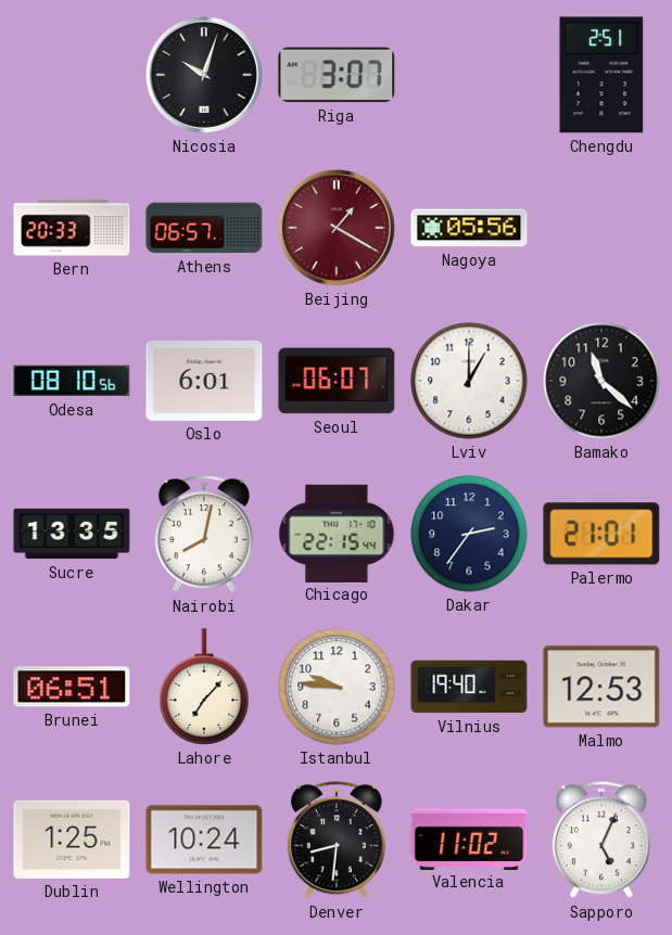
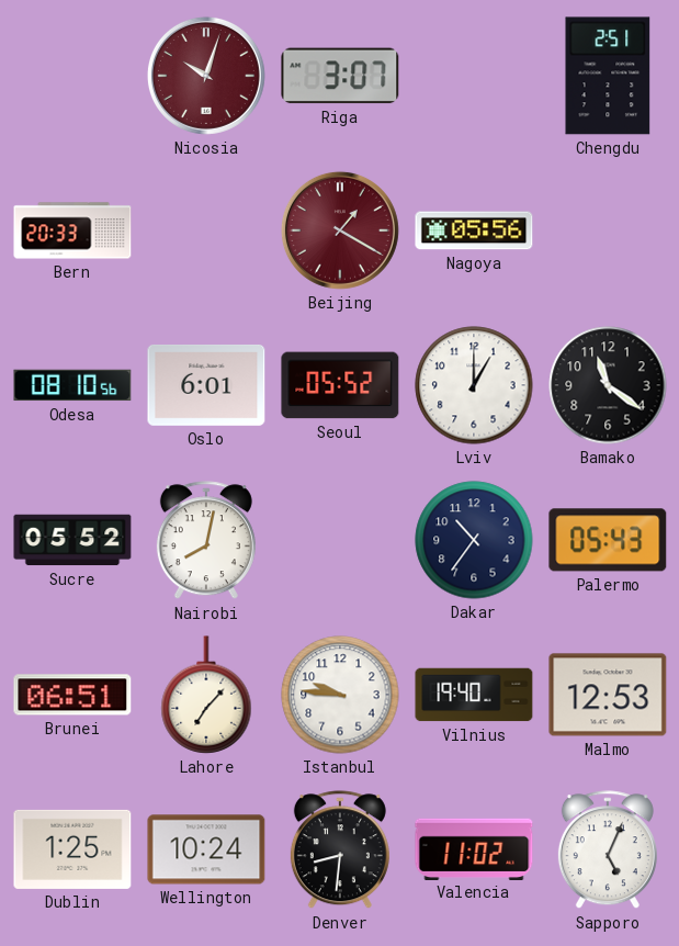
Nicosia dial: black -> burgundy (206, 76)
Athens: 06:57 -> none (204, 228)
Seoul: 06:07 -> 05:52 (340, 385)
Bamako: 11:22 -> 11:21 (608, 385)
Sucre: 13:35 -> 05:52 (72, 540)
Chicago: 22:15 -> none (337, 533)
Dakar: 2:36 -> 10:36 (474, 540)
Palermo: 21:01 -> 05:43 (608, 540)
